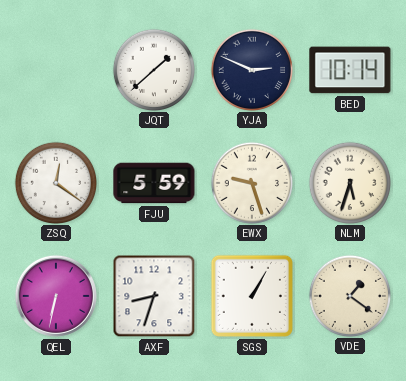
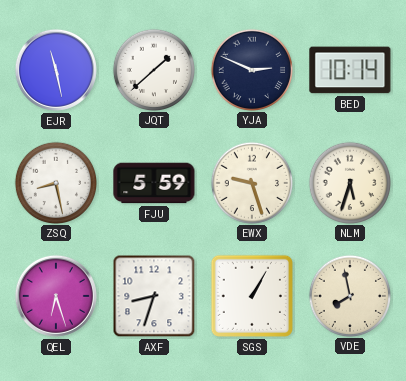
EJR: none -> 11:28 (56, 70)
ZSQ: 12:21 -> 8:28 (55, 182)
QEL: 6:32 -> 6:27 (56, 296)
VDE: 1:21 -> 7:58 (349, 295)
